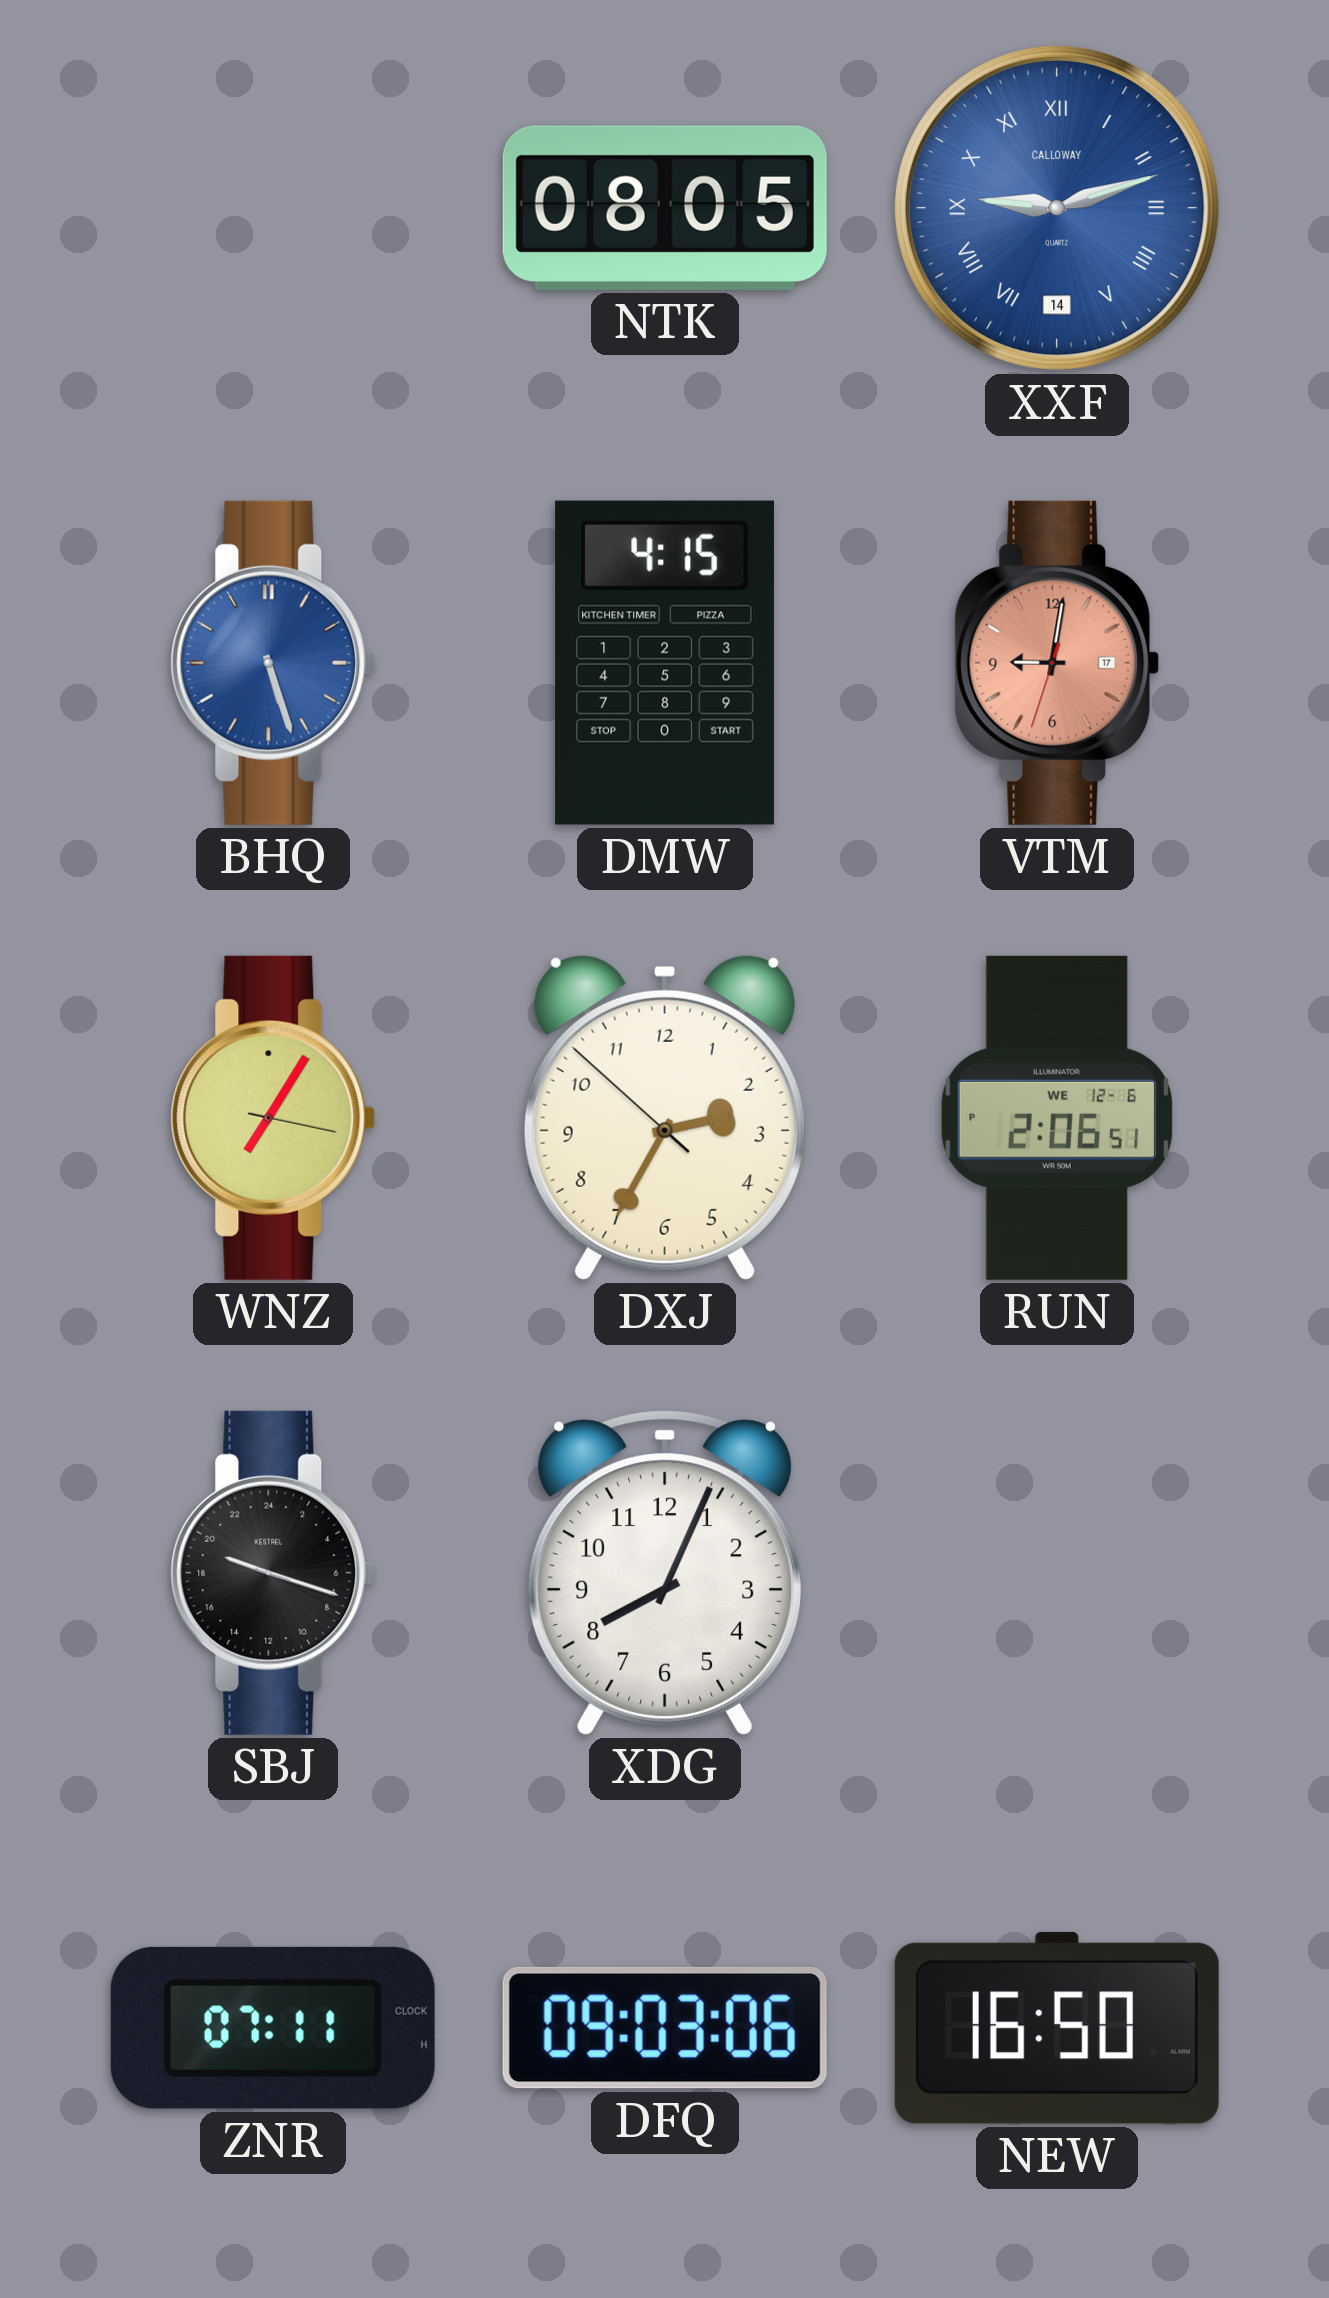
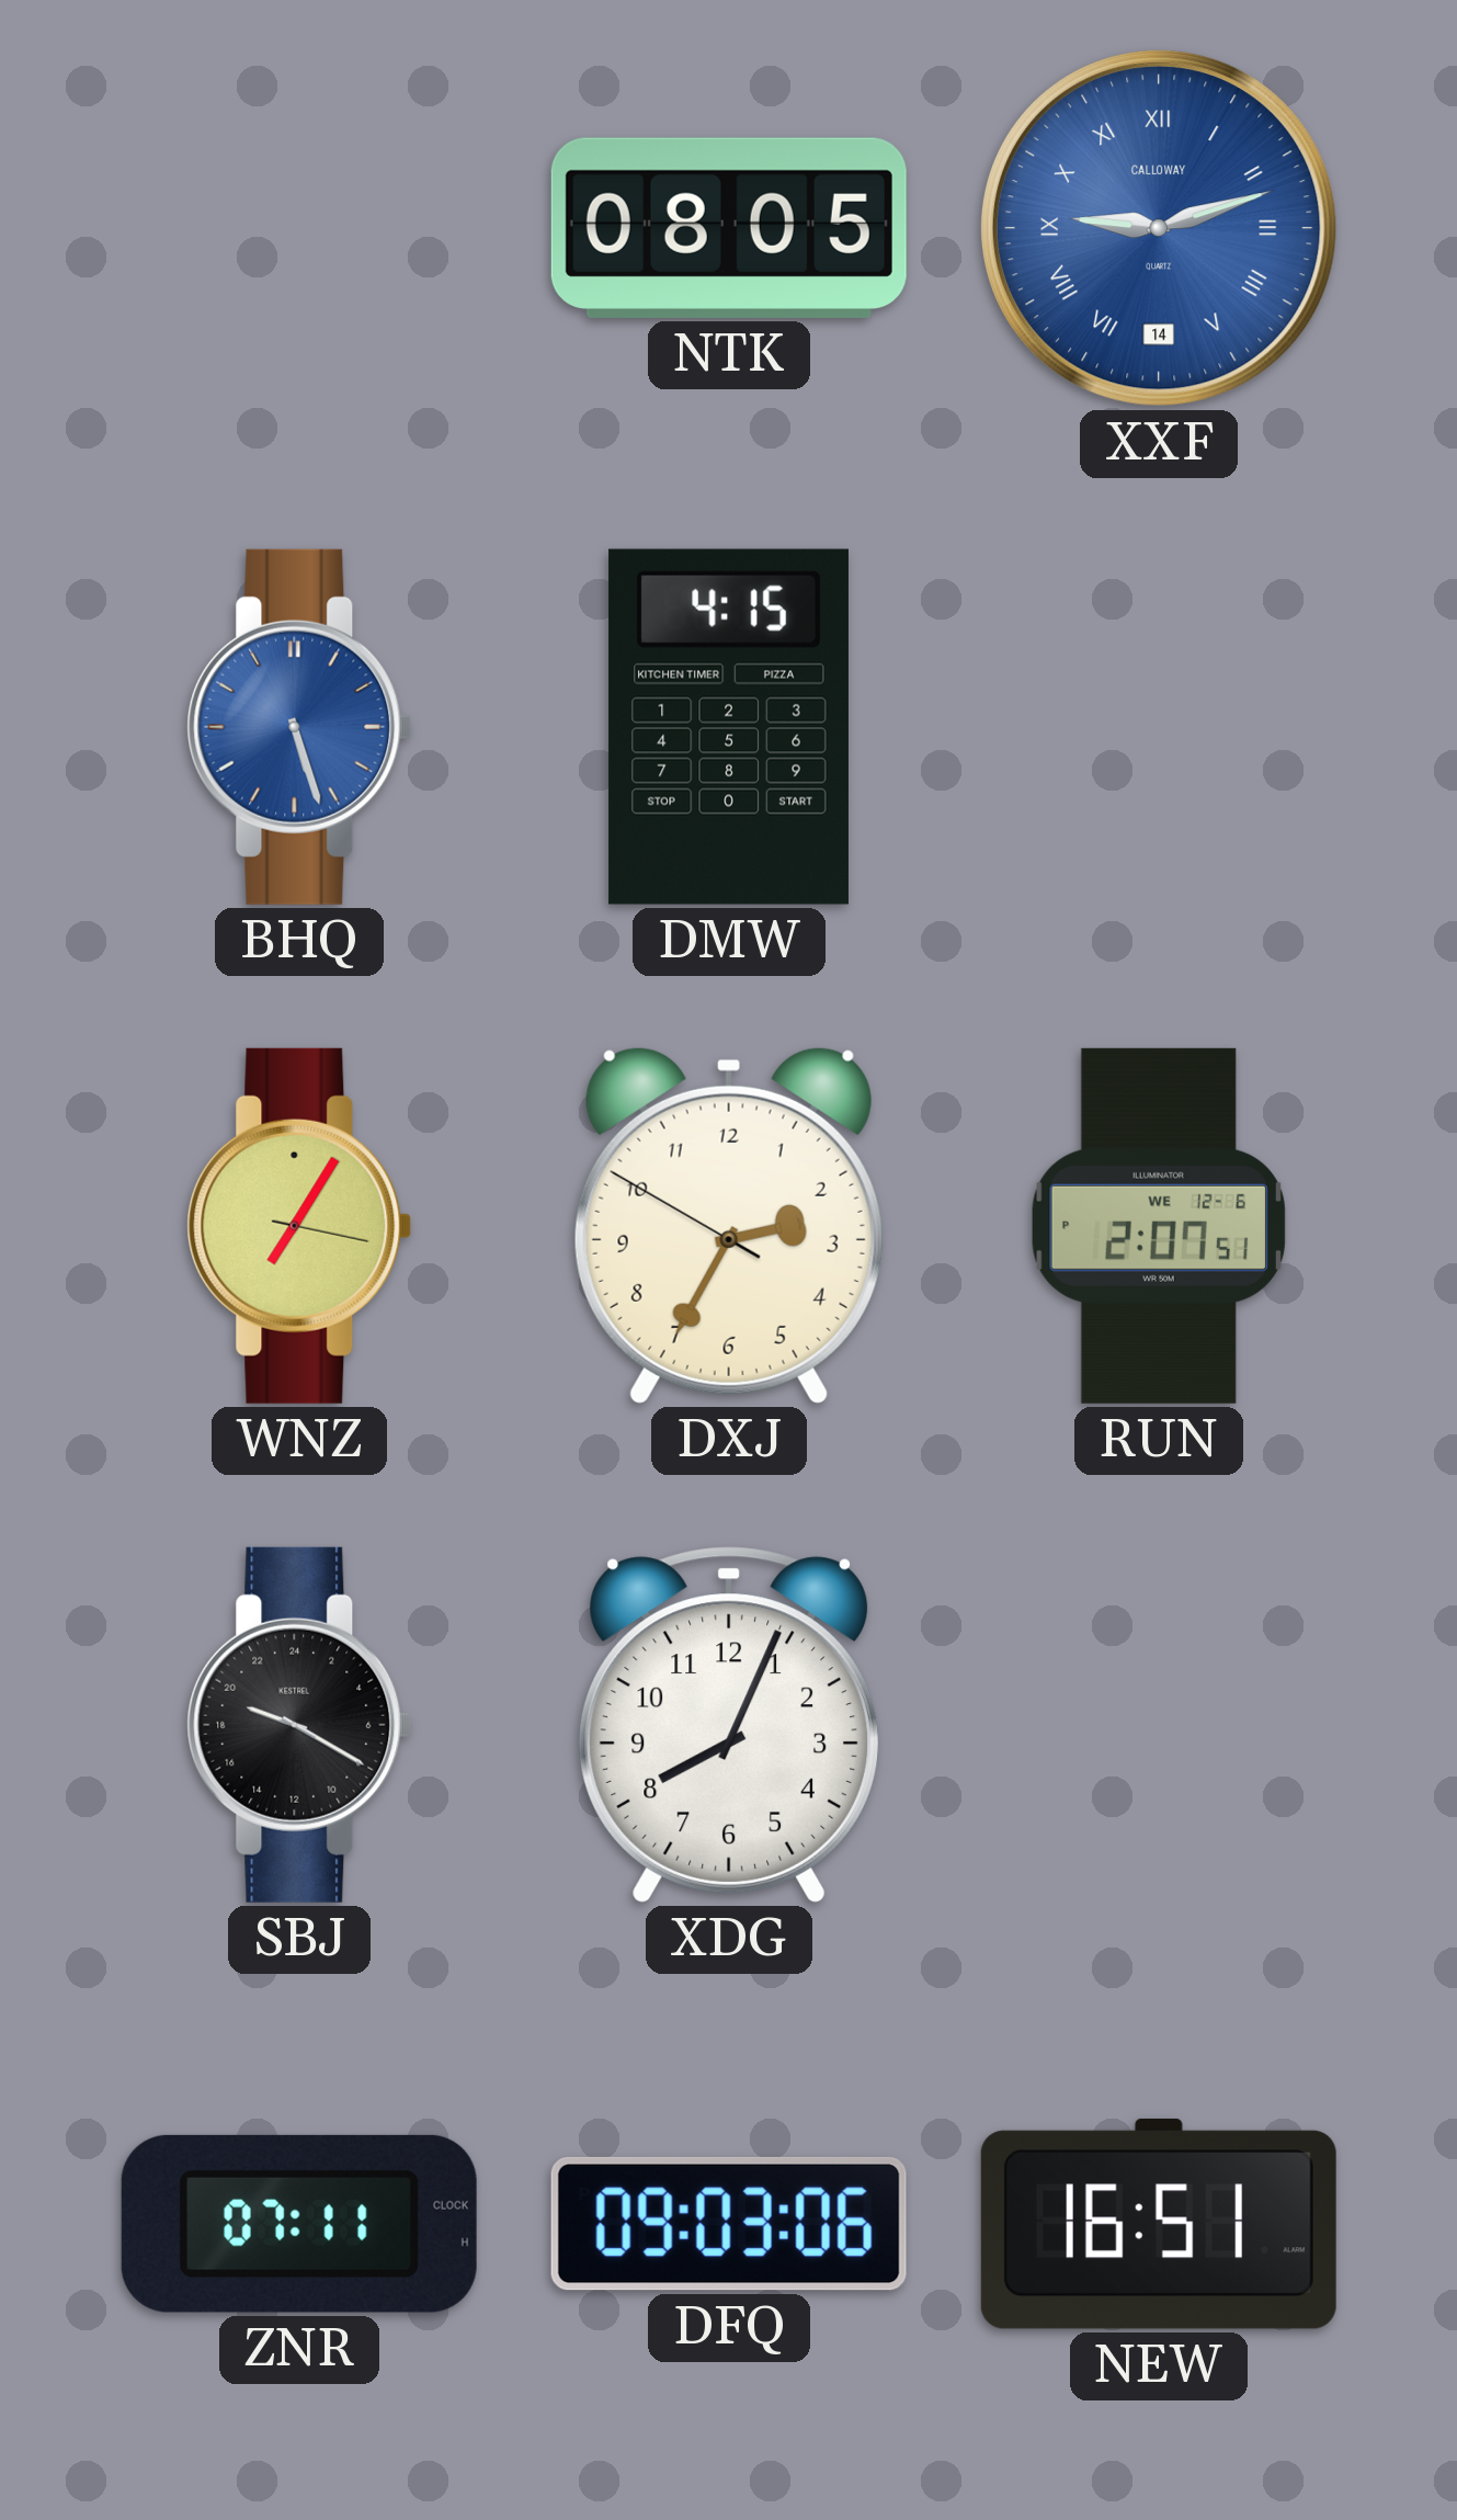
VTM: 9:01 -> none (1057, 663)
DXJ: 2:34:52 -> 2:34:50 (729, 1225)
RUN: 2:06 -> 2:07 (1159, 1226)
SBJ: 19:18 -> 19:20 (299, 1725)
NEW: 16:50 -> 16:51 (1159, 2224)
